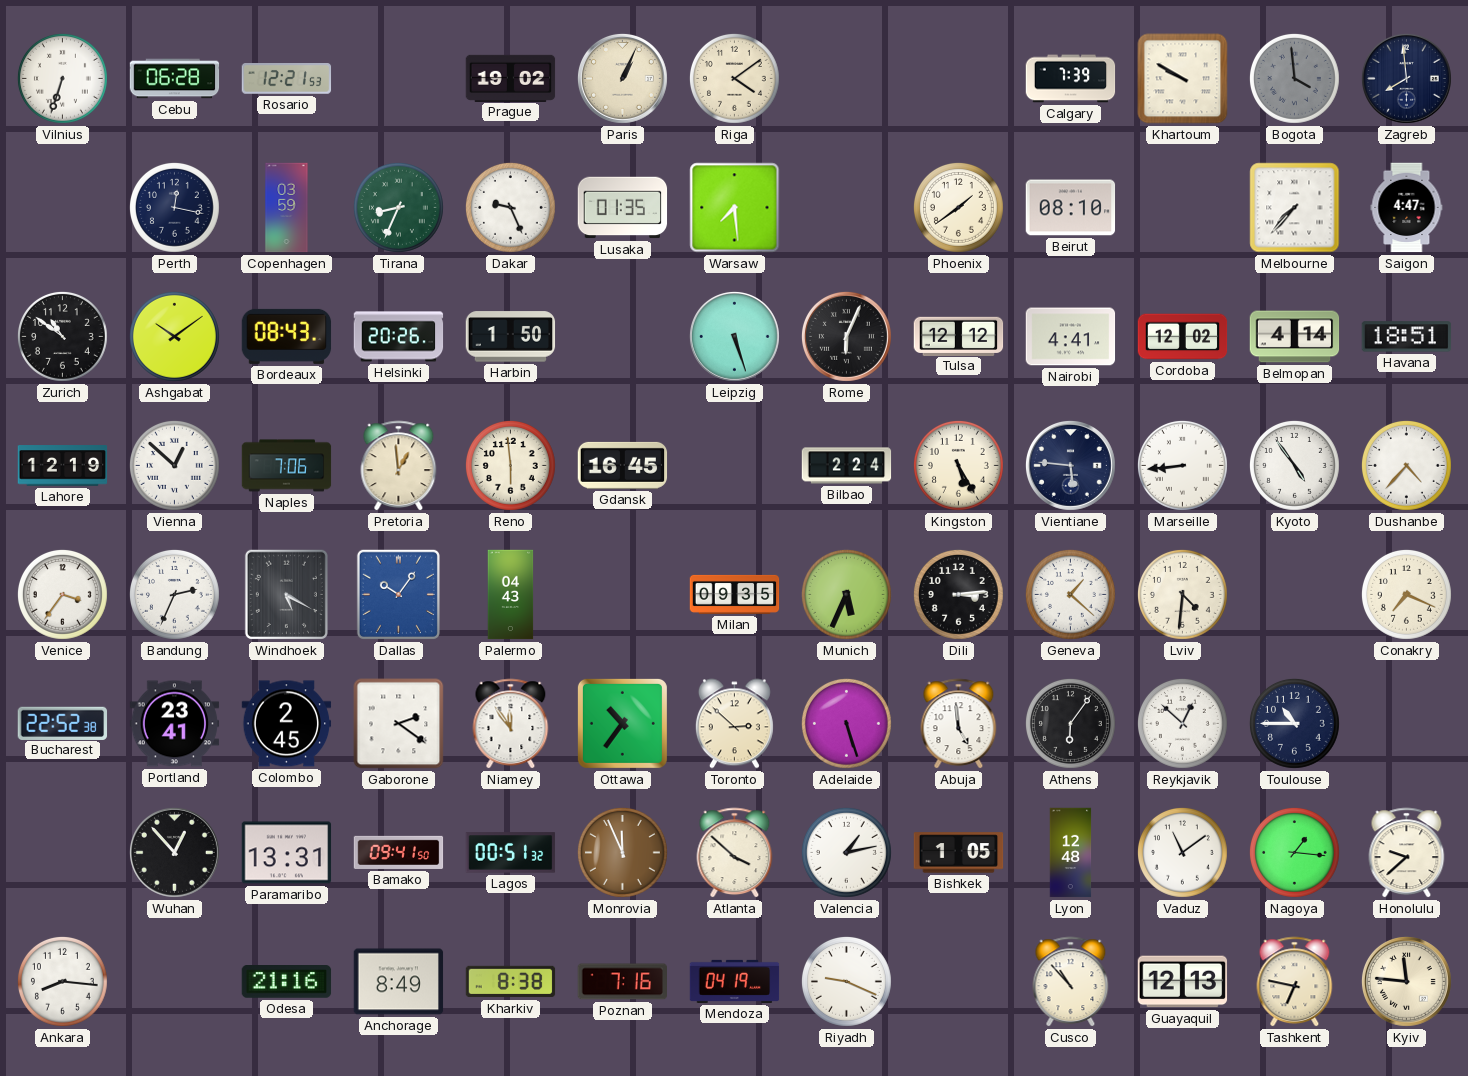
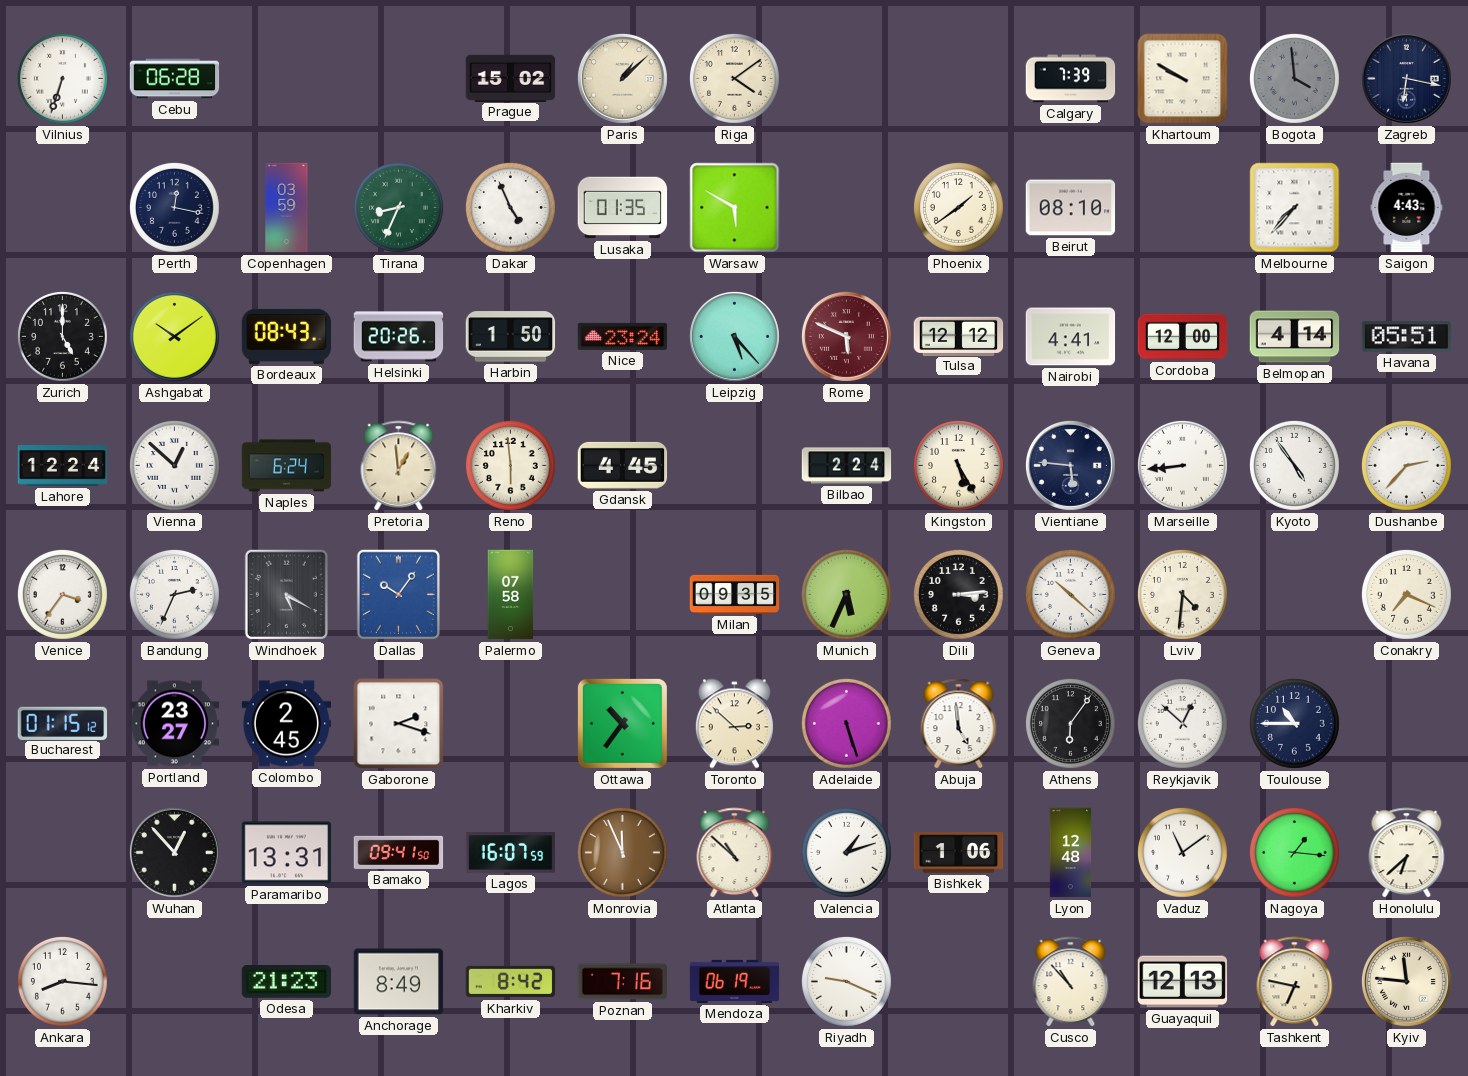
Rosario: 12:21 -> none (287, 79)
Prague: 19:02 -> 15:02 (511, 78)
Paris: 1:04 -> 1:08 (622, 78)
Zagreb: 7:59 -> 6:17 (1406, 78)
Dakar: 9:26 -> 4:56 (510, 207)
Warsaw: 7:29 -> 5:50 (735, 208)
Saigon: 4:47 -> 4:43 (1407, 208)
Zurich: 10:51 -> 5:00 (62, 336)
Nice: none -> 23:24 (623, 336)
Leipzig: 5:27 -> 5:23 (734, 336)
Rome: 6:04 -> 5:49 (846, 336)
Rome dial: black -> burgundy (846, 336)
Cordoba: 12:02 -> 12:00 (1183, 337)
Havana: 18:51 -> 05:51 (1407, 337)
Lahore: 12:19 -> 12:24 (63, 466)
Naples: 7:06 -> 6:24 (287, 466)
Gdansk: 16:45 -> 4:45 (623, 465)
Dushanbe: 4:37 -> 2:37 (1406, 465)
Palermo: 04:43 -> 07:58 (511, 595)
Geneva: 1:22 -> 10:22 (1070, 594)
Bucharest: 22:52 -> 01:15 (63, 723)
Portland: 23:41 -> 23:27 (175, 724)
Gaborone: 2:21 -> 2:18 (399, 724)
Niamey: 11:54 -> none (511, 724)
Lagos: 00:51 -> 16:07 (511, 853)
Atlanta: 3:52 -> 10:52 (735, 853)
Valencia: 1:13 -> 1:12 (846, 852)
Bishkek: 1:05 -> 1:06 (959, 853)
Honolulu: 9:38 -> 6:38 (1407, 853)
Odesa: 21:16 -> 21:23 (287, 982)
Kharkiv: 8:38 -> 8:42 (511, 982)
Mendoza: 04:19 -> 06:19 (735, 981)
